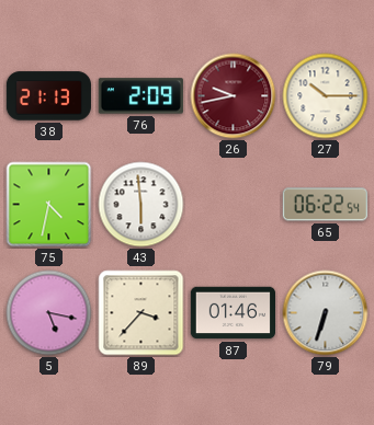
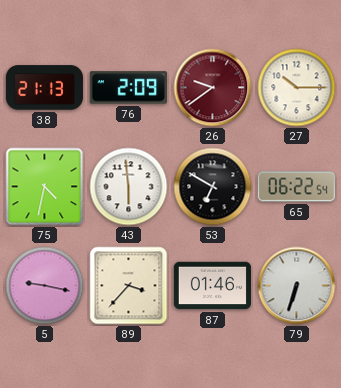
26: 9:43 -> 9:39 (213, 88)
53: none -> 6:50 (213, 187)
5: 5:17 -> 9:17 (45, 286)
